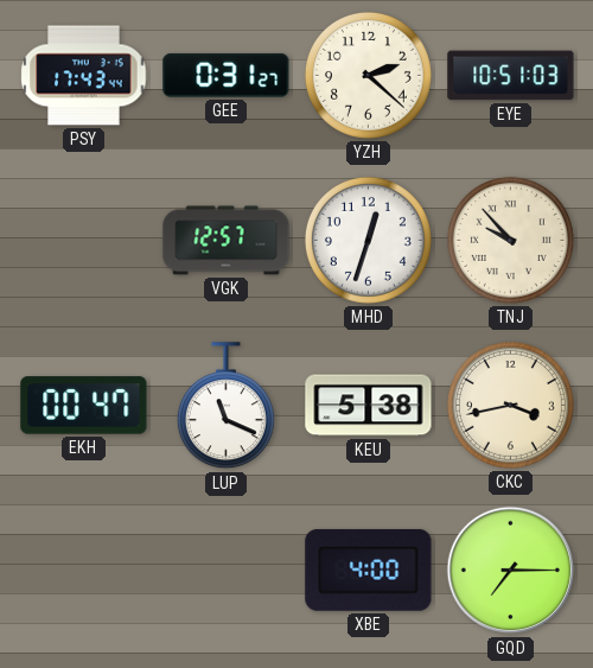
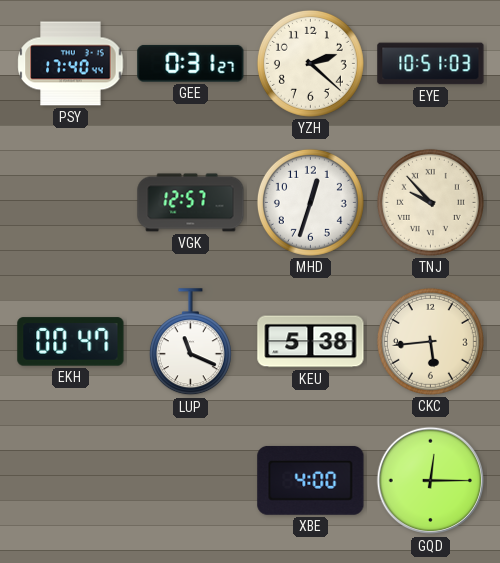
PSY: 17:43 -> 17:40 (71, 64)
CKC: 3:43 -> 5:44 (430, 341)
GQD: 7:15 -> 12:15 (431, 481)
